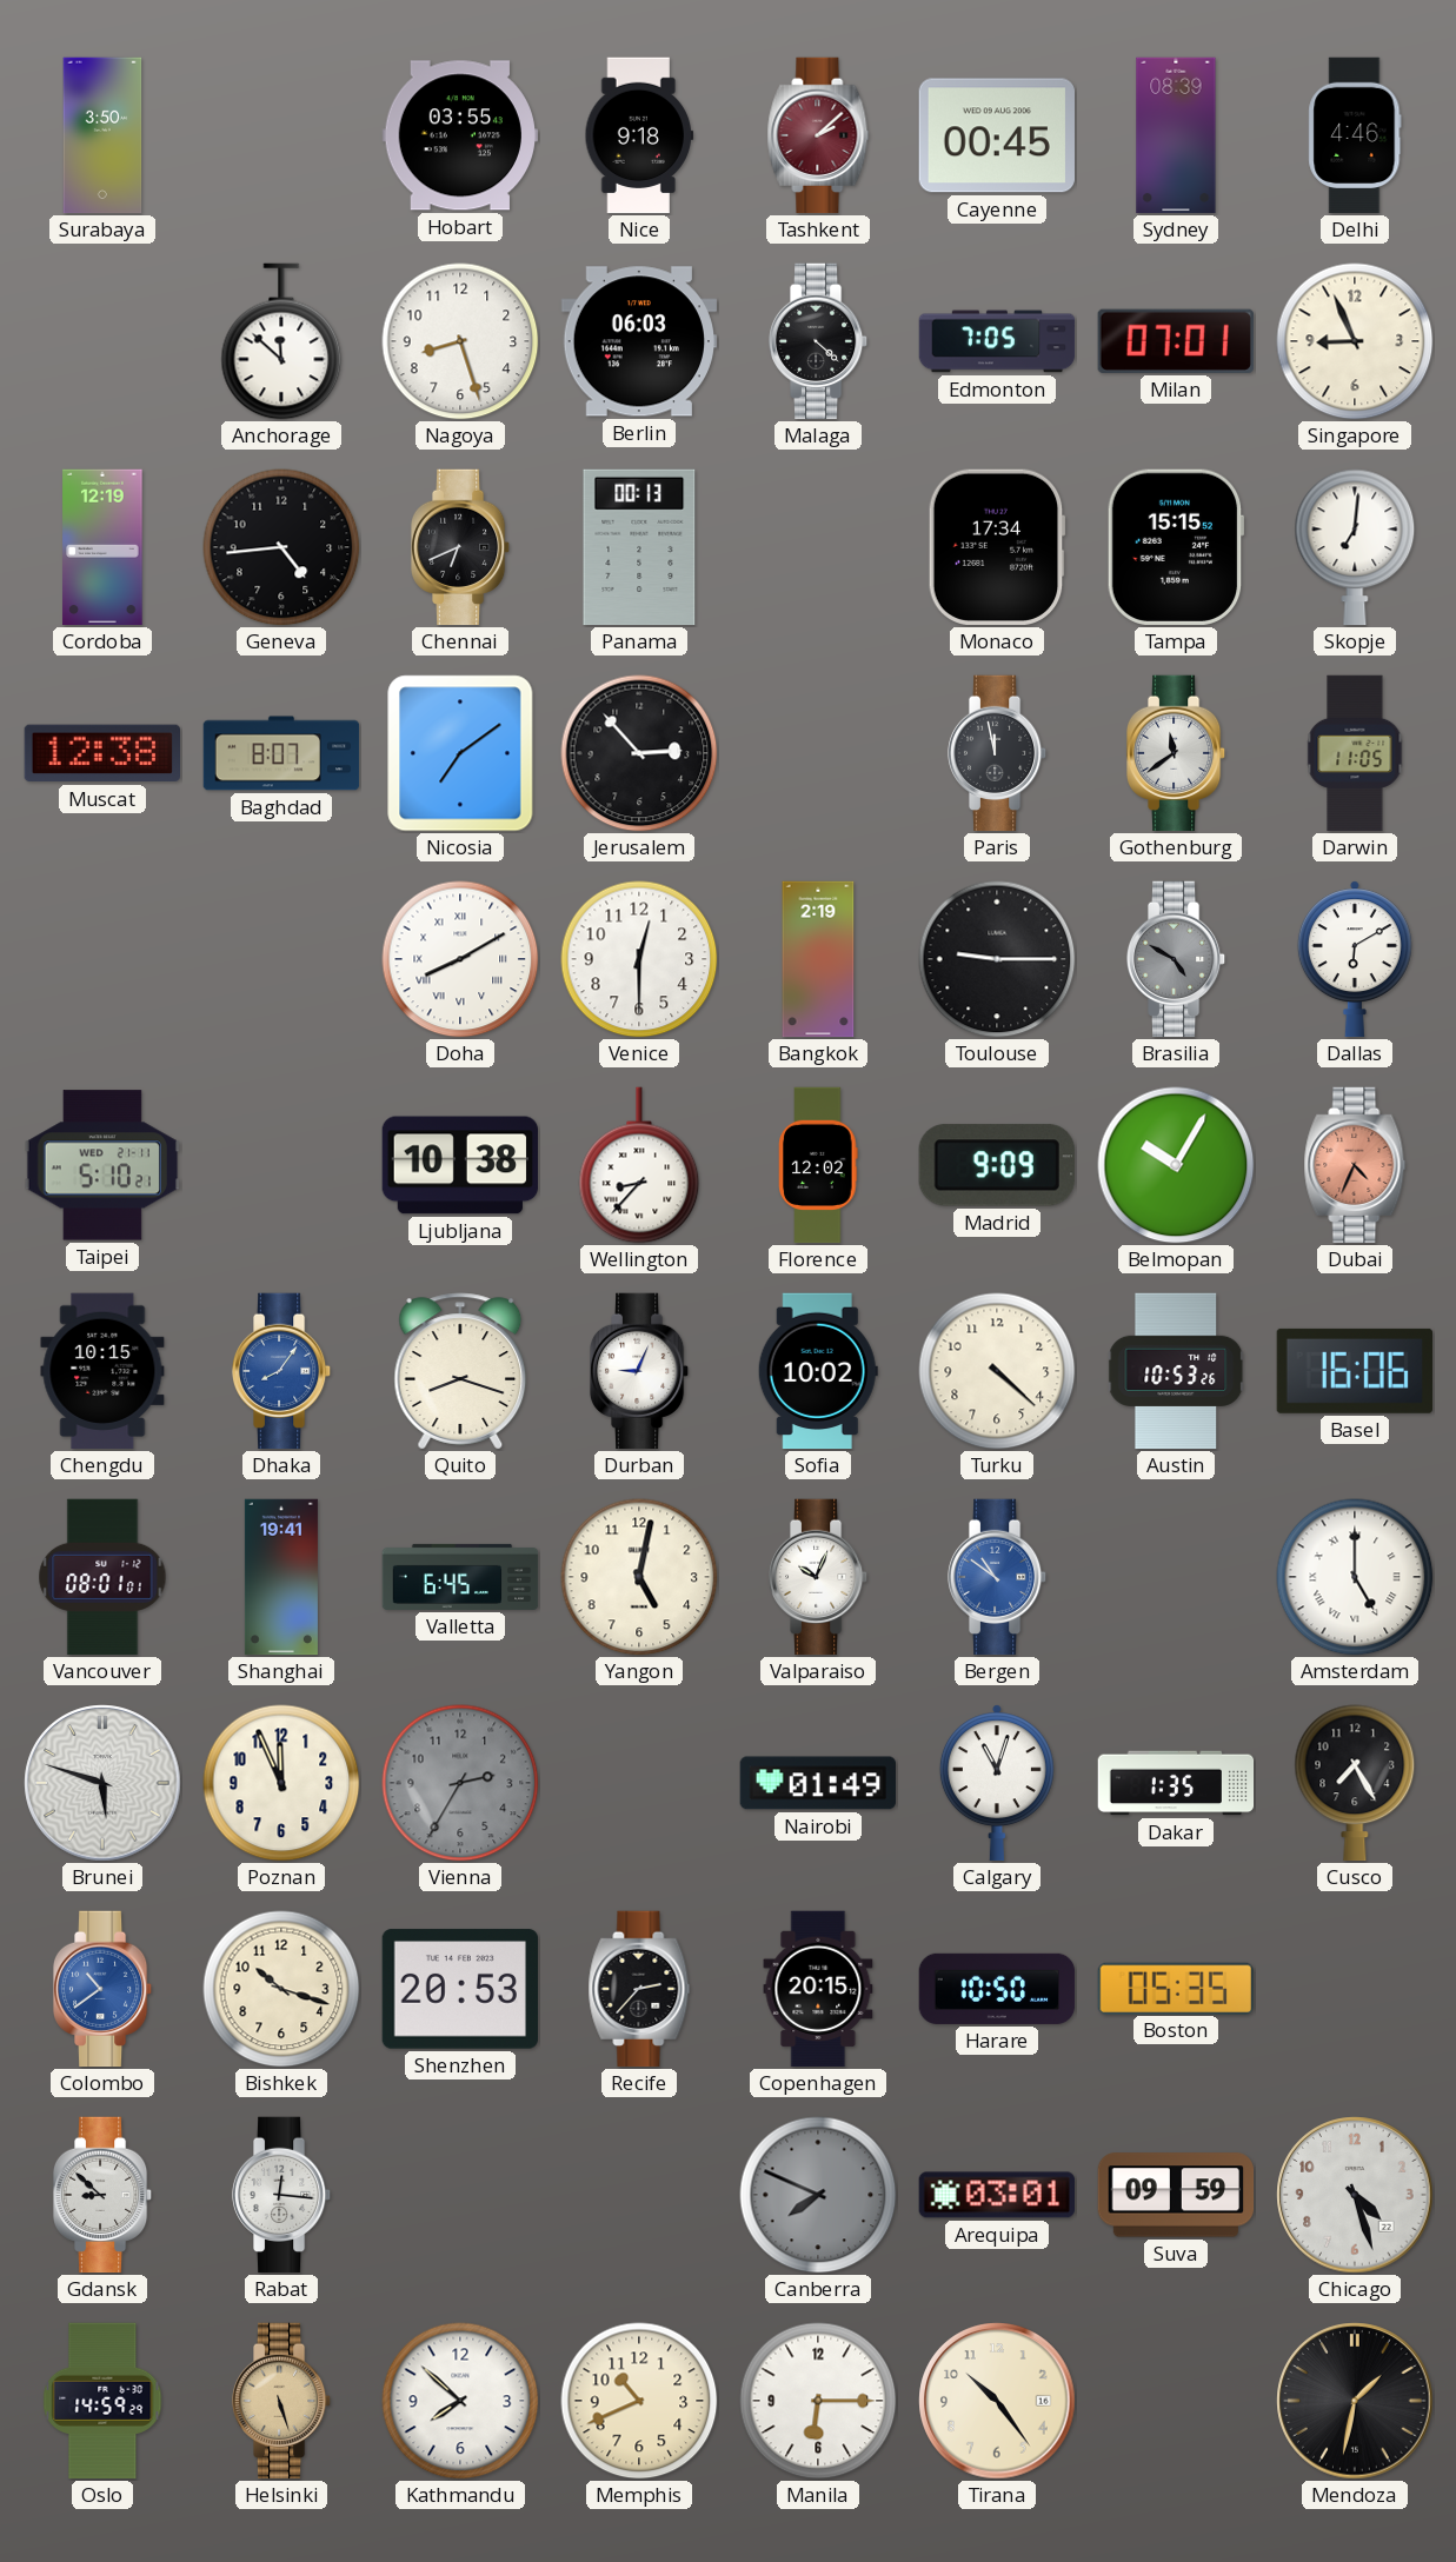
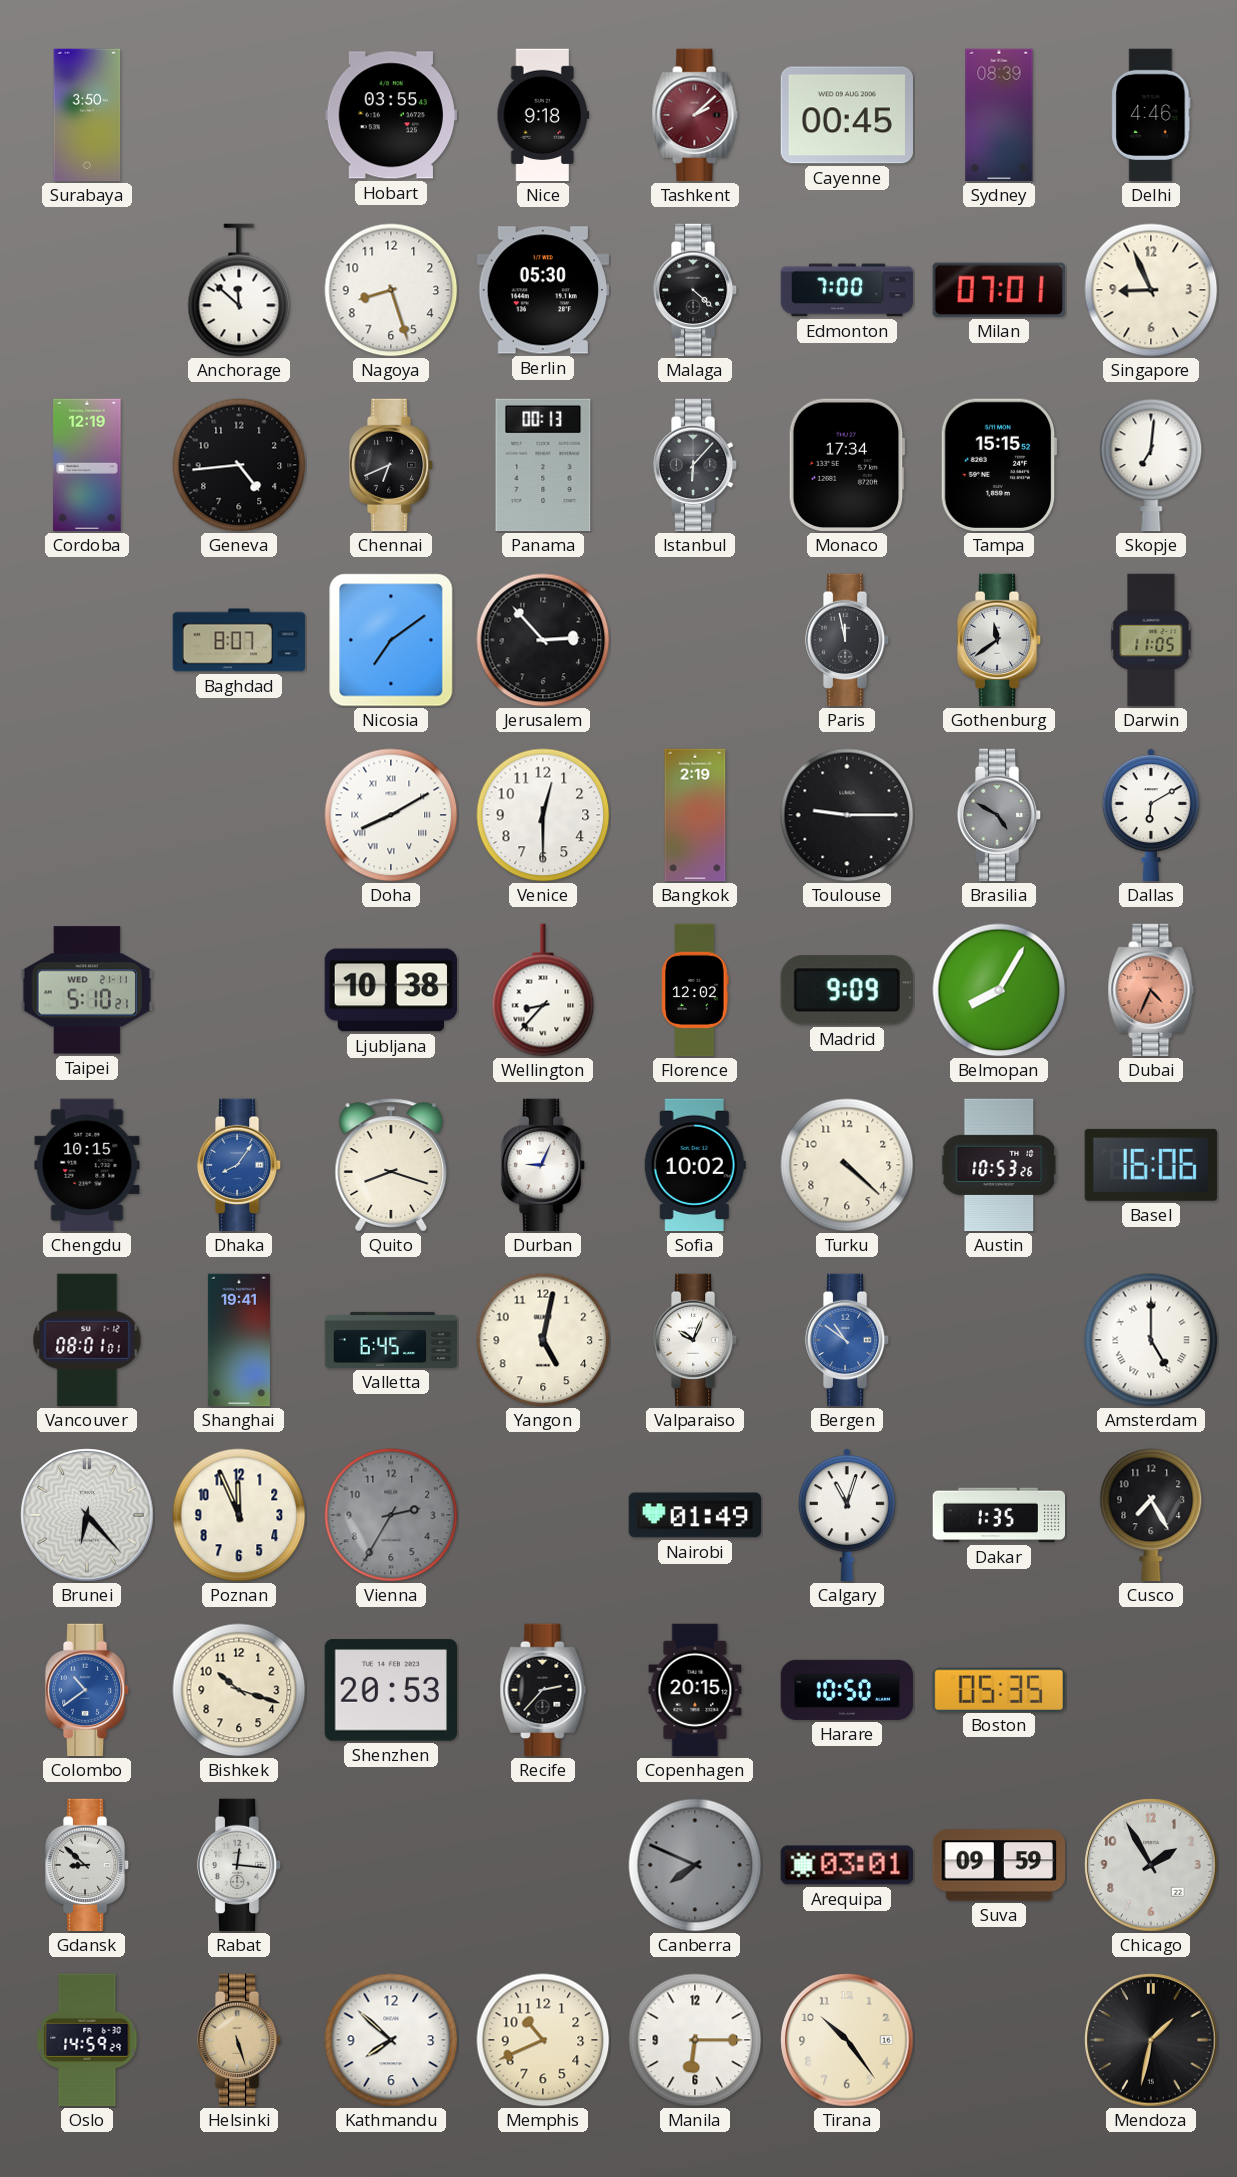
Berlin: 06:03 -> 05:30 (542, 290)
Edmonton: 7:05 -> 7:00 (847, 290)
Istanbul: none -> 6:07 (695, 465)
Muscat: 12:38 -> none (101, 753)
Belmopan: 10:05 -> 8:05 (999, 990)
Brunei: 5:48 -> 6:23 (87, 1515)
Chicago: 4:27 -> 1:55 (1151, 1865)
